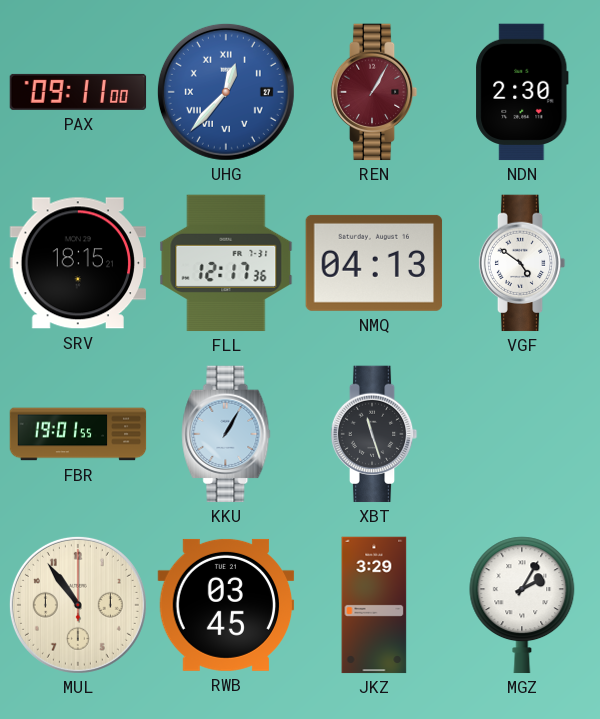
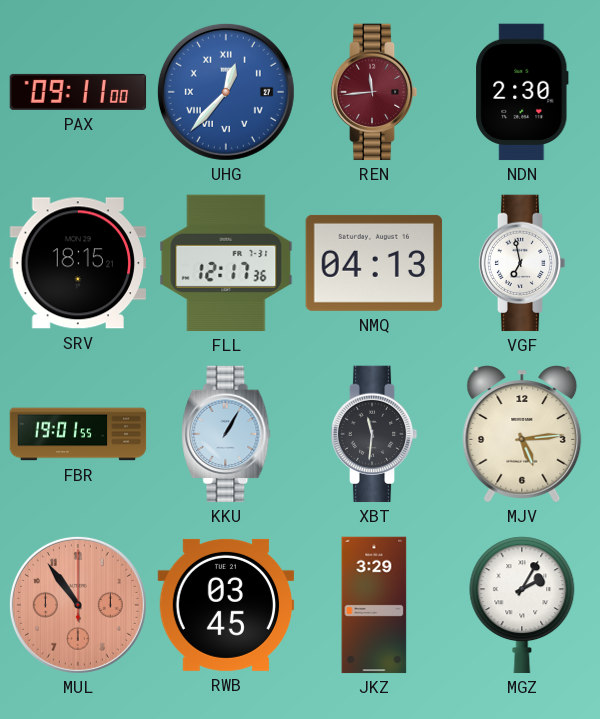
REN: 1:05 -> 11:44 (374, 92)
VGF: 4:51 -> 6:58 (522, 263)
XBT: 11:27 -> 11:31 (374, 434)
MJV: none -> 5:14 (522, 434)
MUL dial: cream -> salmon (78, 605)
